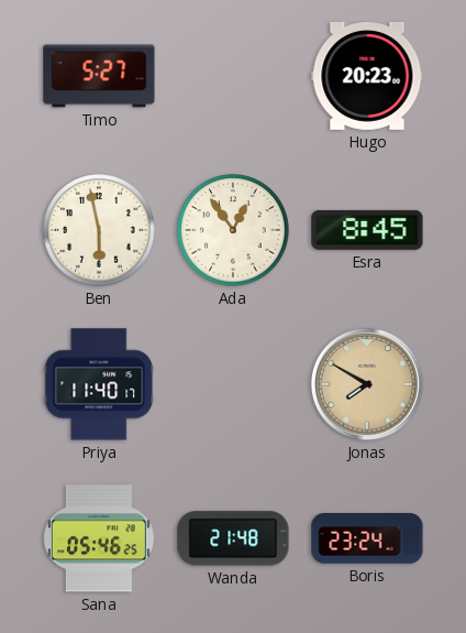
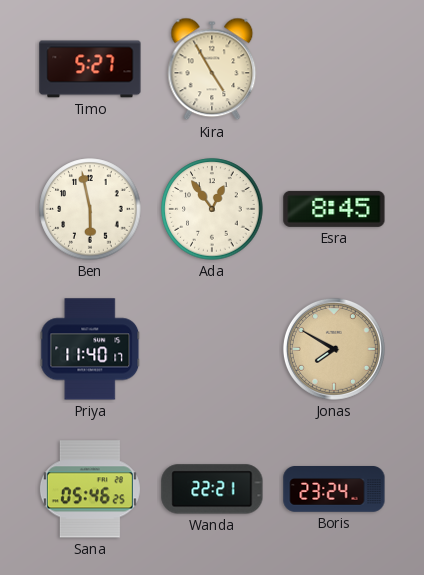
Kira: none -> 4:55 (212, 69)
Hugo: 20:23 -> none (367, 76)
Wanda: 21:48 -> 22:21 (212, 489)
